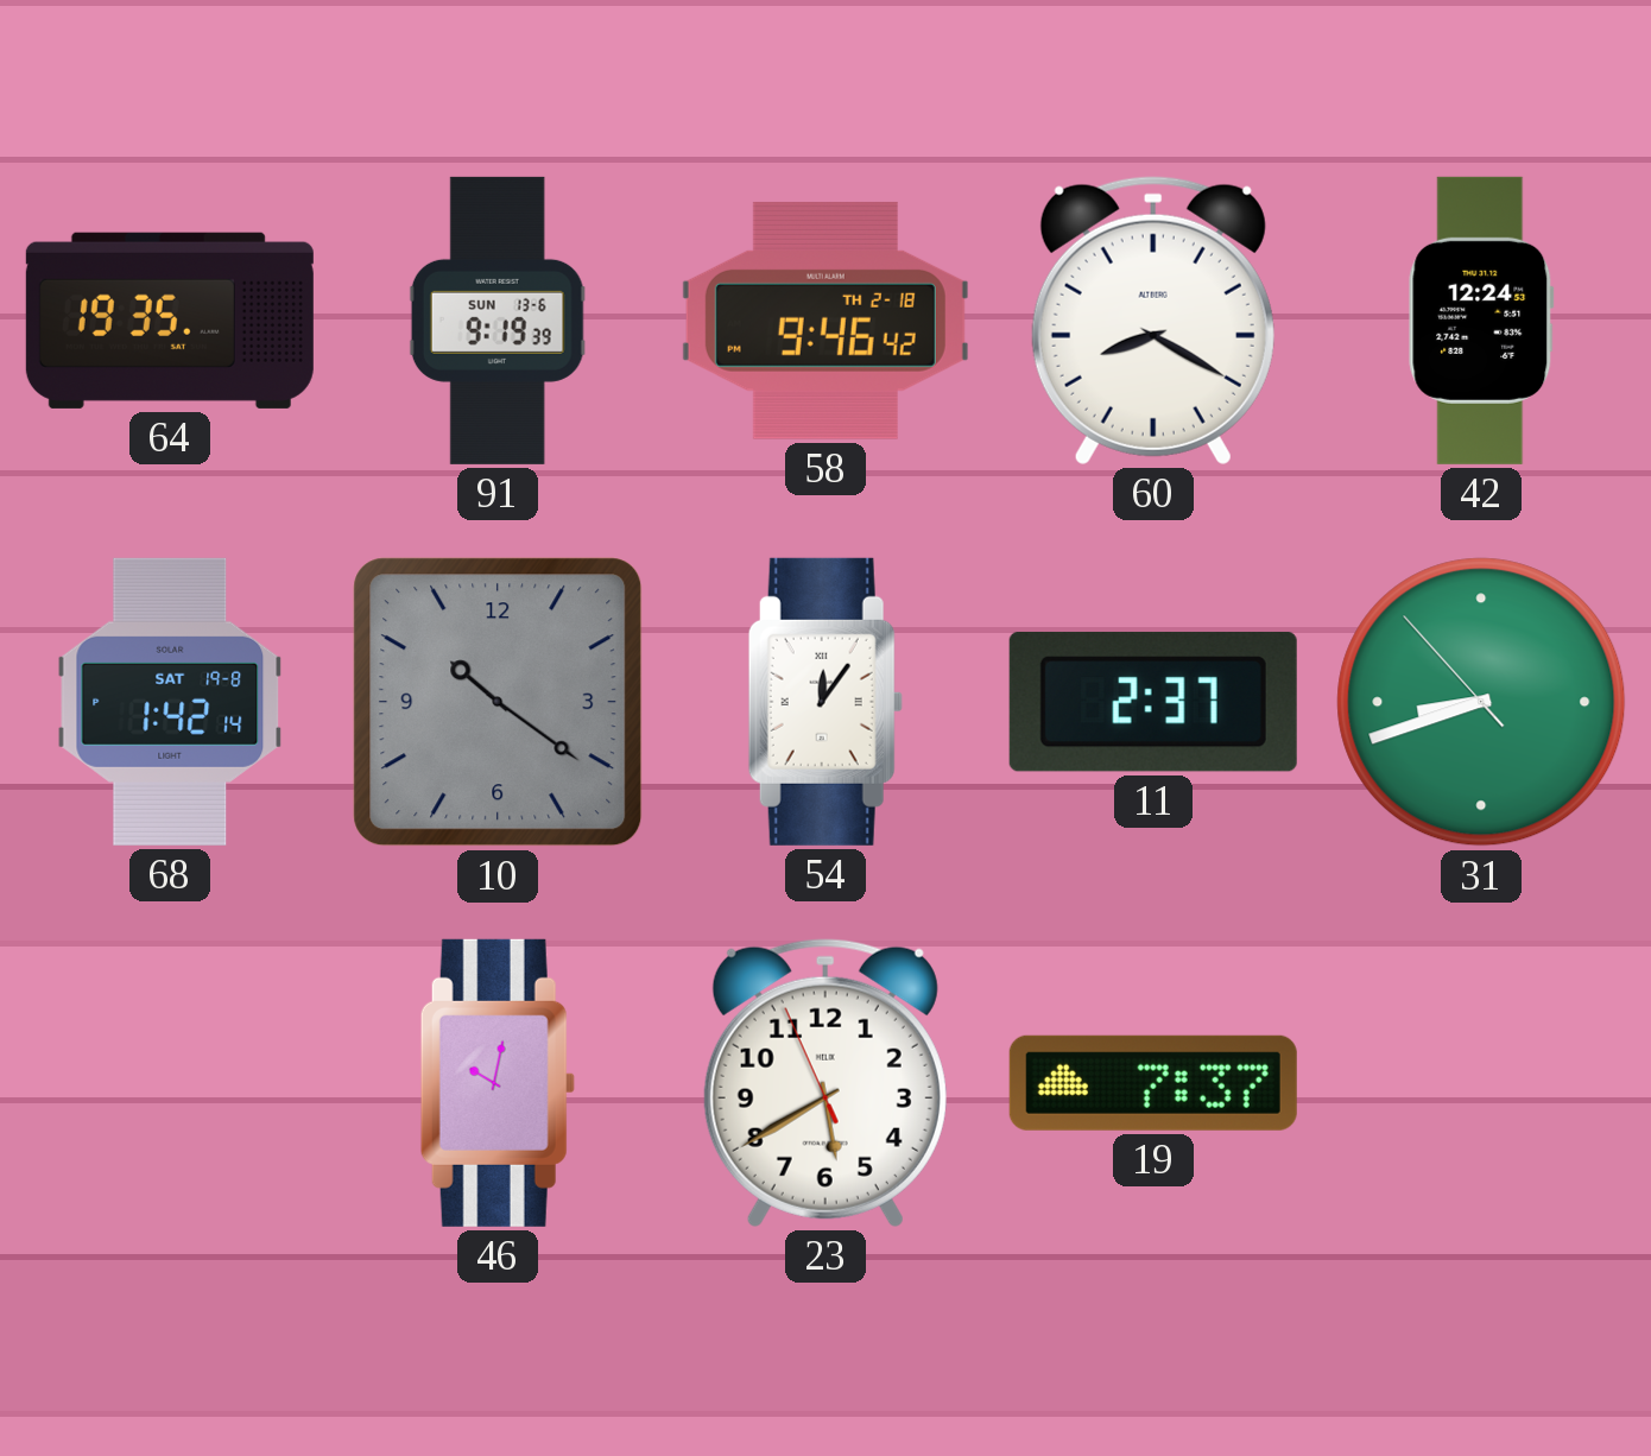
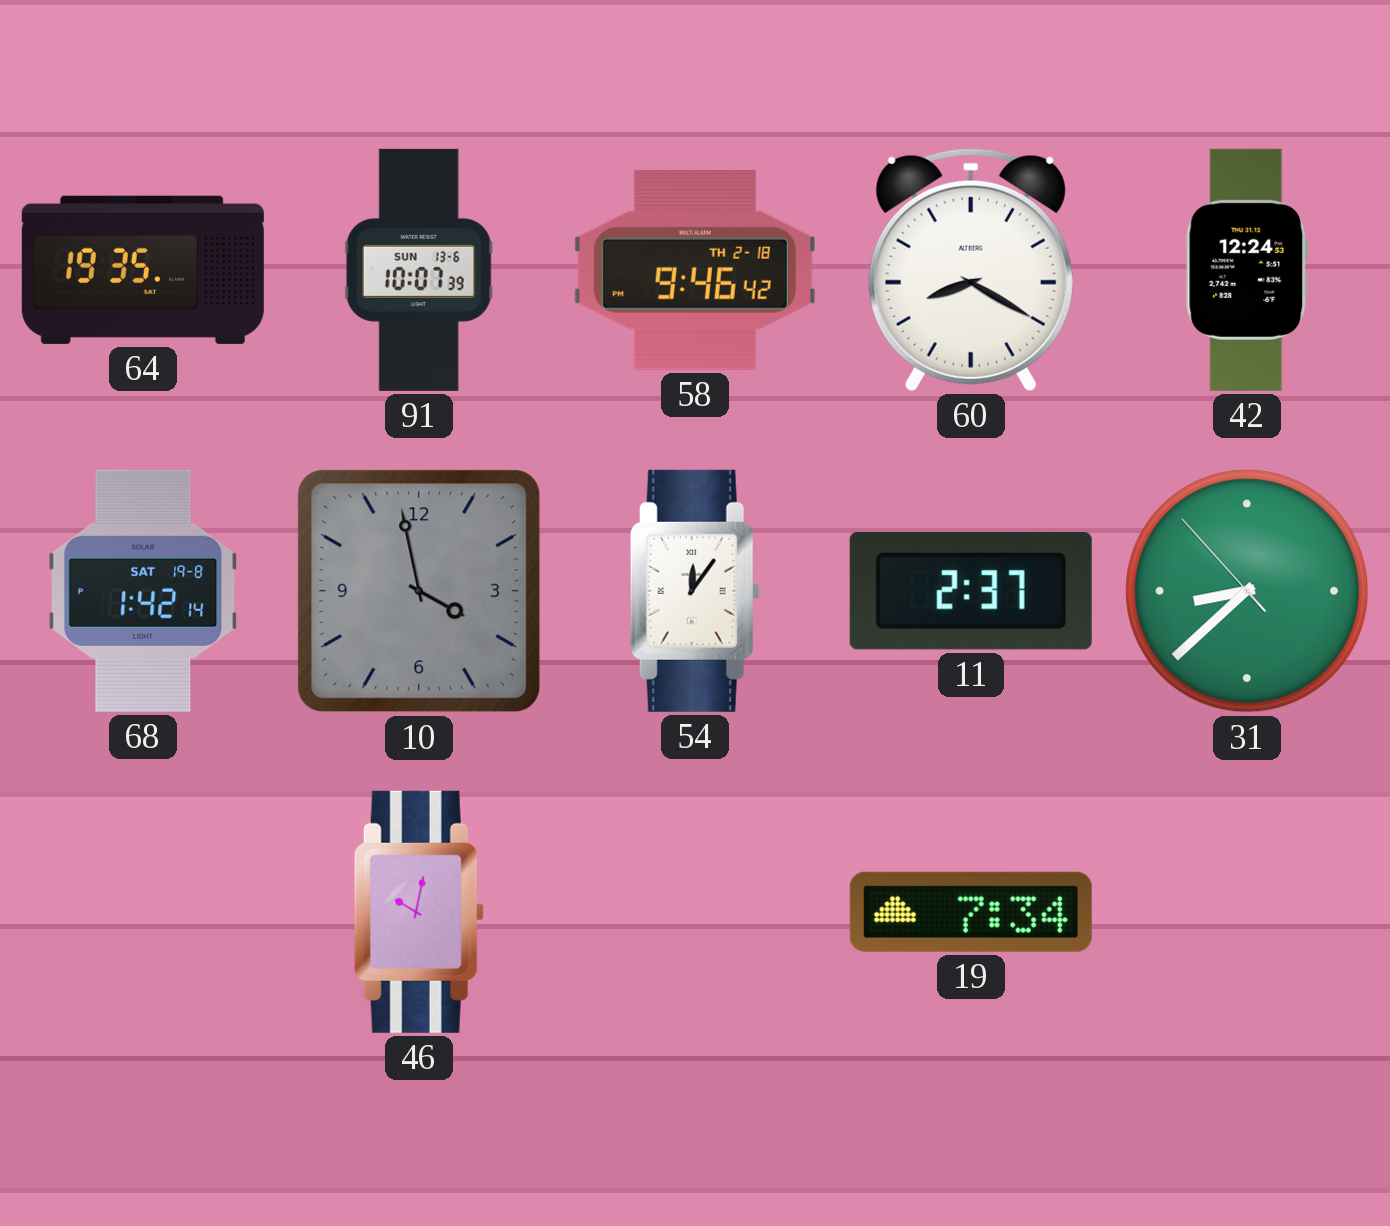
91: 9:19 -> 10:07 (419, 270)
10: 10:21 -> 3:58 (419, 591)
31: 8:41 -> 8:37 (1247, 591)
23: 5:39 -> none (825, 1083)
19: 7:37 -> 7:34 (971, 912)
